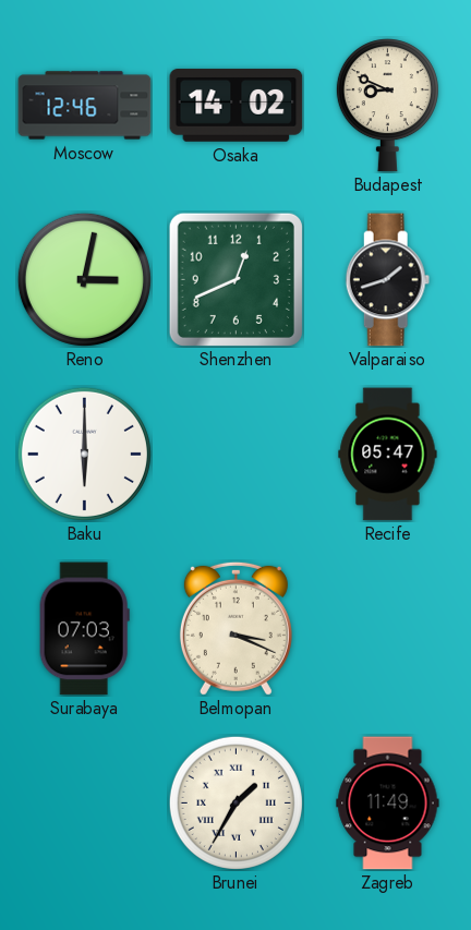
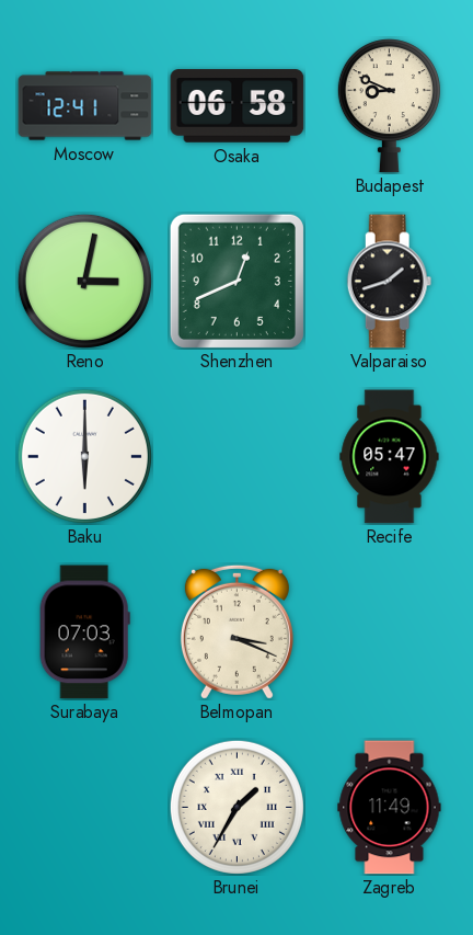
Moscow: 12:46 -> 12:41 (85, 106)
Osaka: 14:02 -> 06:58 (238, 106)
